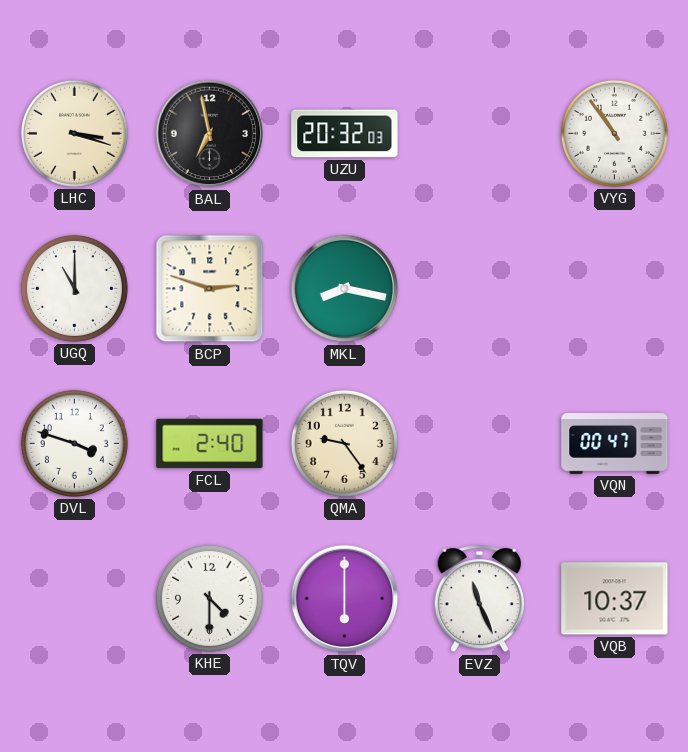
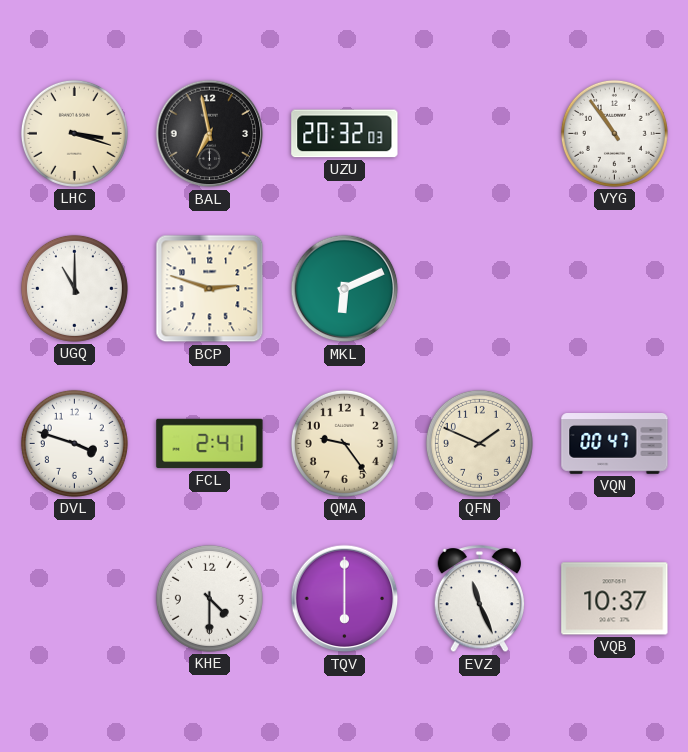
MKL: 8:17 -> 6:11 (345, 289)
FCL: 2:40 -> 2:41 (210, 444)
QFN: none -> 1:49 (479, 443)
